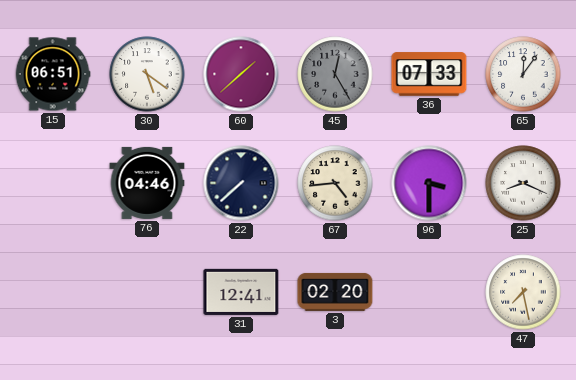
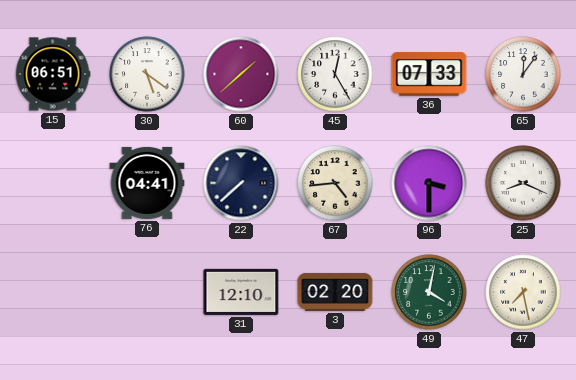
45 dial: grey -> white (335, 74)
76: 04:46 -> 04:41 (147, 183)
31: 12:41 -> 12:10 (241, 292)
49: none -> 4:02 (429, 292)
